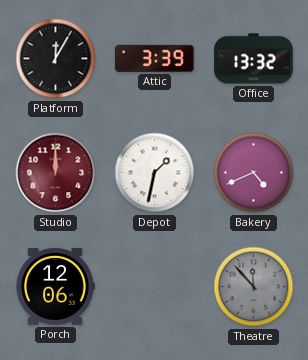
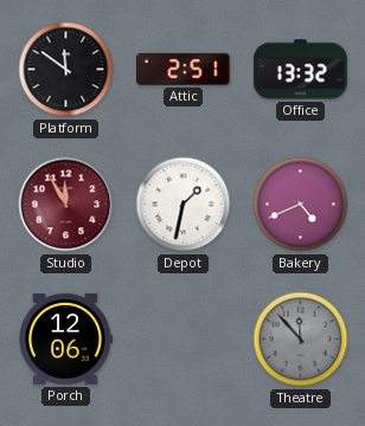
Platform: 12:05 -> 11:51 (66, 70)
Attic: 3:39 -> 2:51 (182, 69)
Studio: 12:00 -> 11:55 (66, 205)
